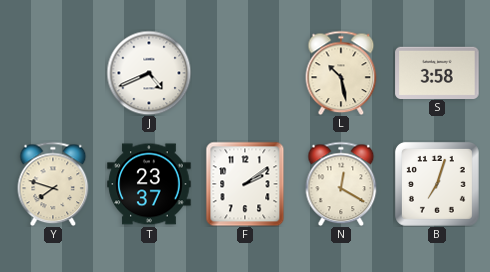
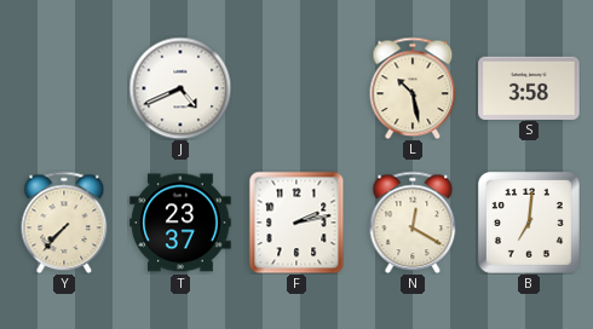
Y: 7:48 -> 7:37 (64, 223)
F: 2:09 -> 2:13 (296, 223)
B: 7:03 -> 7:01 (529, 223)
